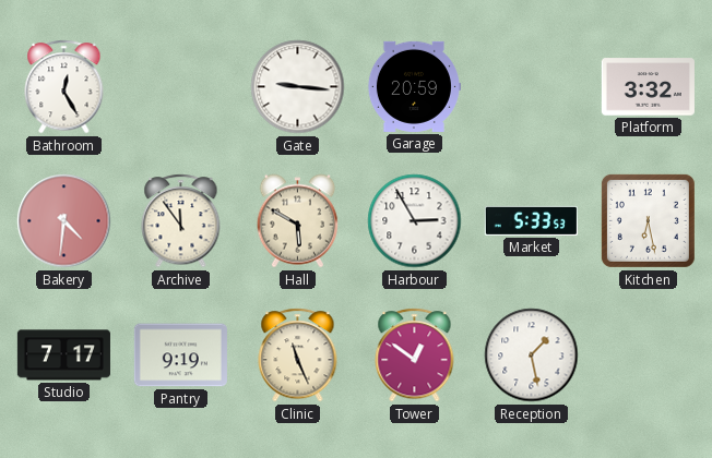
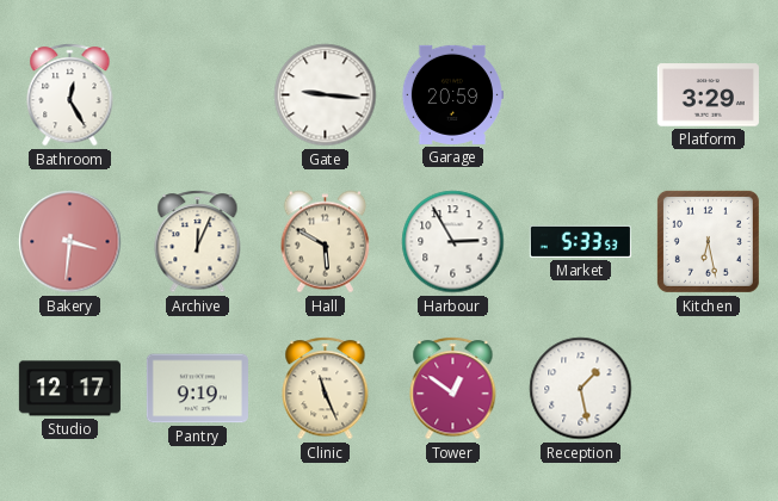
Platform: 3:32 -> 3:29 (708, 95)
Bakery: 4:31 -> 3:31 (70, 242)
Archive: 11:54 -> 12:04 (198, 242)
Studio: 7:17 -> 12:17 (69, 389)
